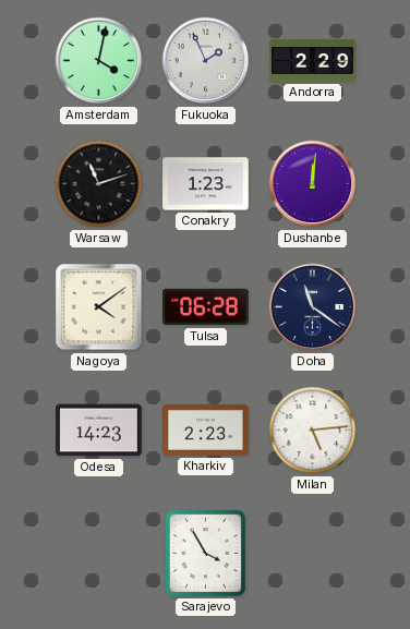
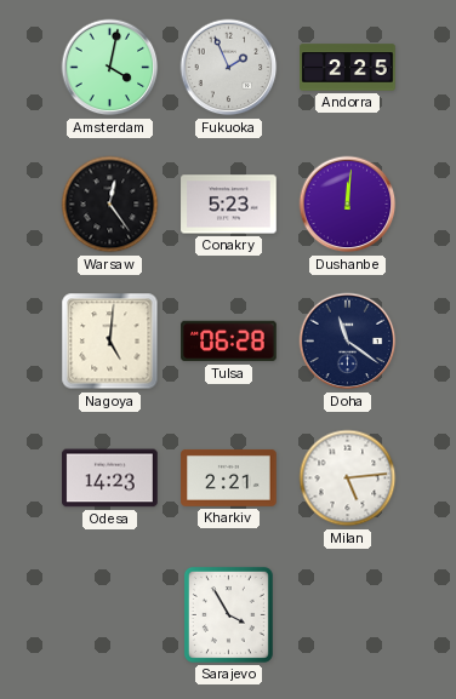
Andorra: 2:29 -> 2:25 (348, 68)
Warsaw: 11:12 -> 12:24 (110, 205)
Conakry: 1:23 -> 5:23 (229, 205)
Nagoya: 4:09 -> 5:01 (110, 342)
Kharkiv: 2:23 -> 2:21 (229, 477)
